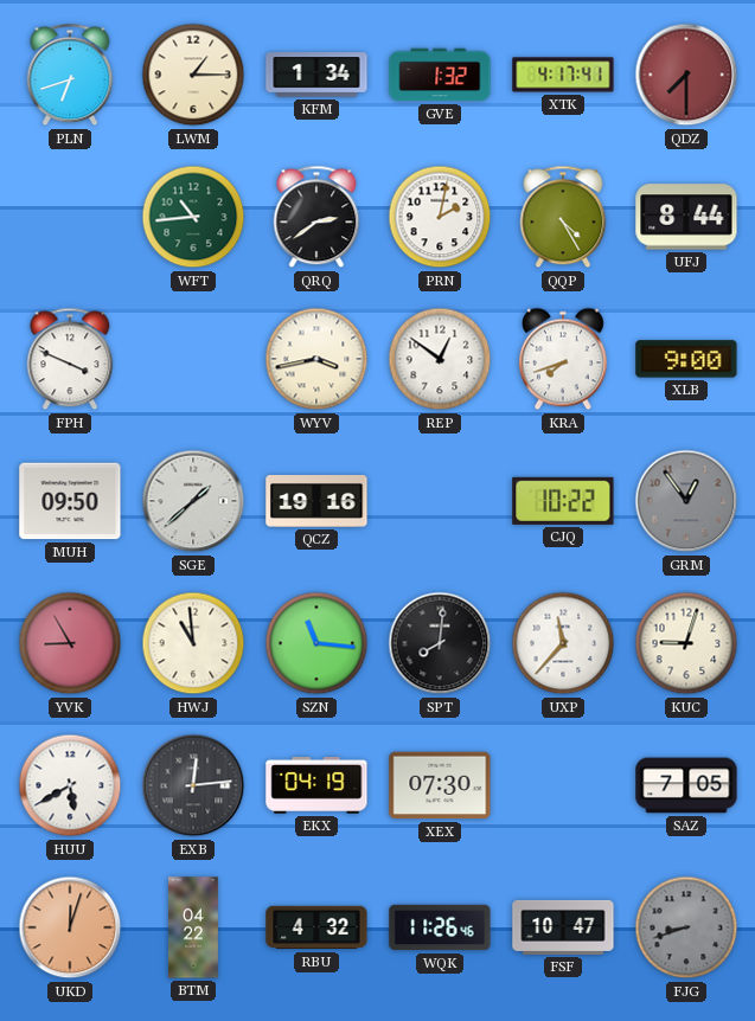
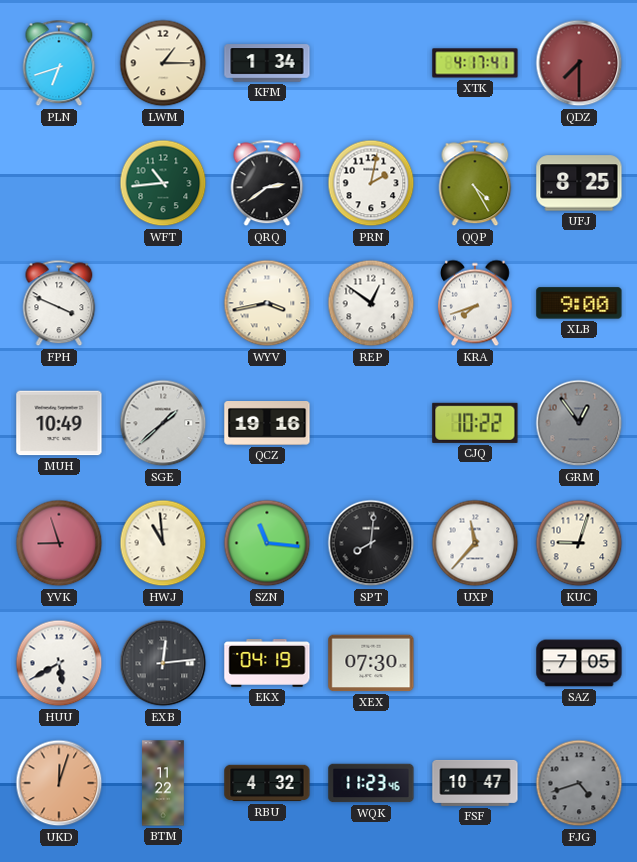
GVE: 1:32 -> none (440, 75)
UFJ: 8:44 -> 8:25 (579, 183)
MUH: 09:50 -> 10:49 (59, 423)
YVK: 8:55 -> 8:57 (59, 543)
BTM: 04:22 -> 11:22 (163, 783)
WQK: 11:26 -> 11:23 (371, 783)
FJG: 8:42 -> 4:42 (579, 783)
